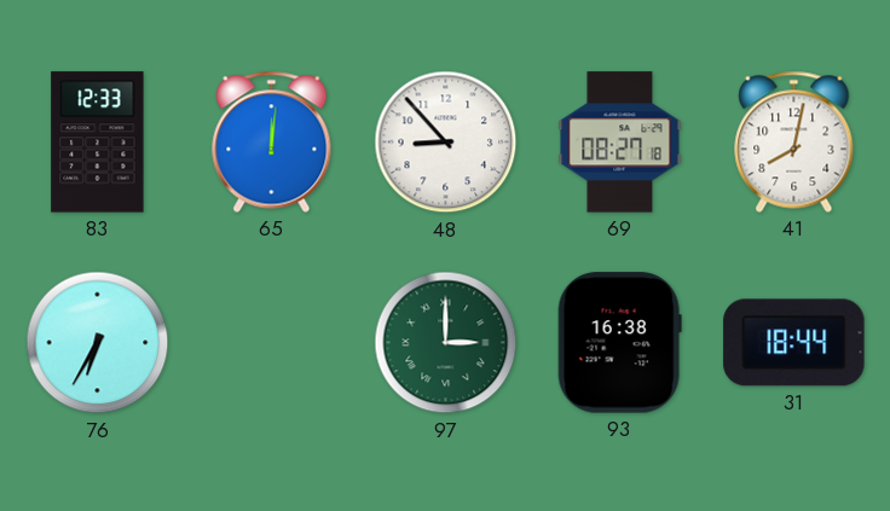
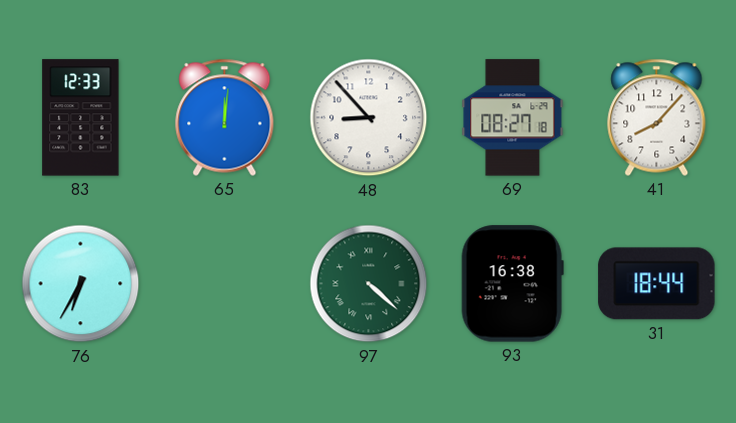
41: 8:02 -> 8:07 (657, 117)
97: 3:00 -> 4:22 (369, 284)
